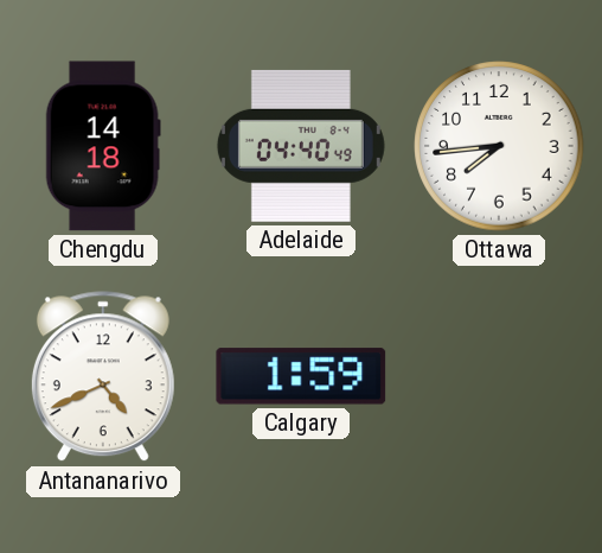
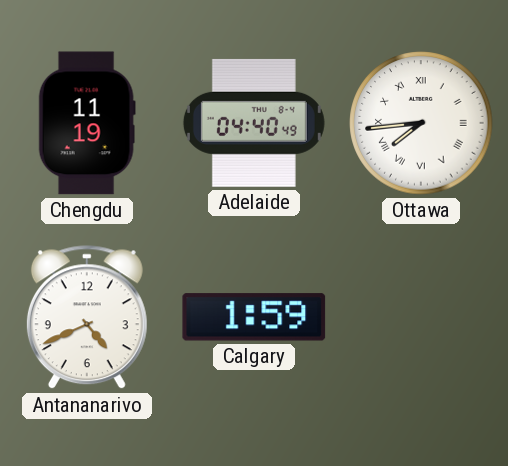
Chengdu: 14:18 -> 11:19 (87, 123)
Ottawa numerals: Arabic -> Roman (421, 123)
